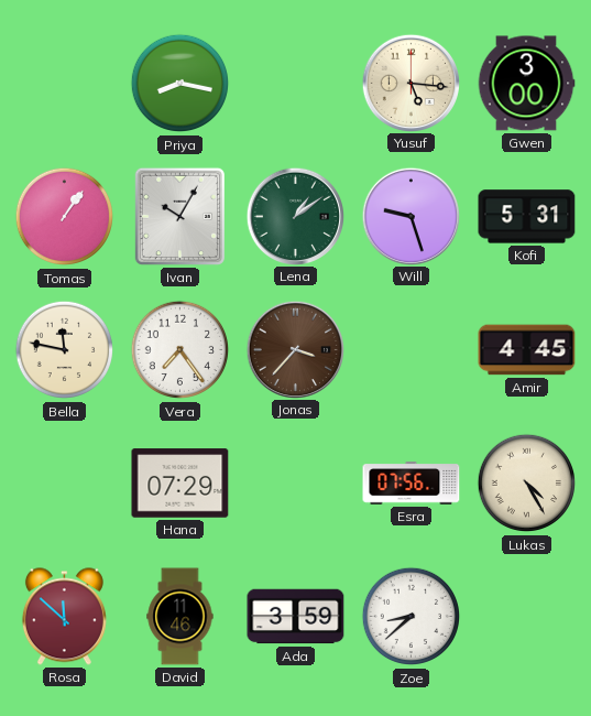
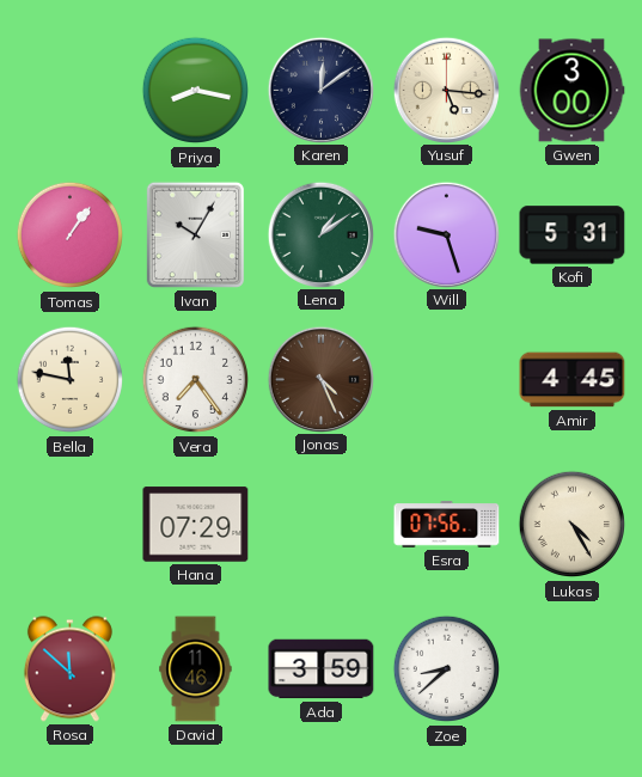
Karen: none -> 12:09 (320, 90)
Jonas: 3:37 -> 4:26 (320, 379)
